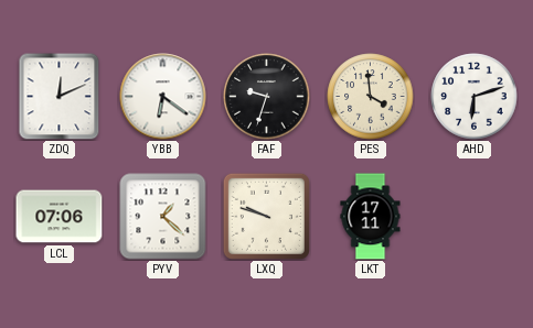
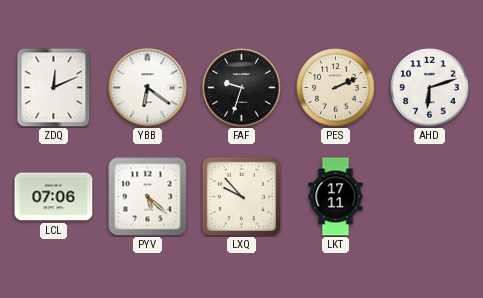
PES: 3:59 -> 2:11 (336, 88)
PYV: 1:22 -> 5:22 (148, 197)
LXQ: 9:48 -> 9:53 (241, 196)
